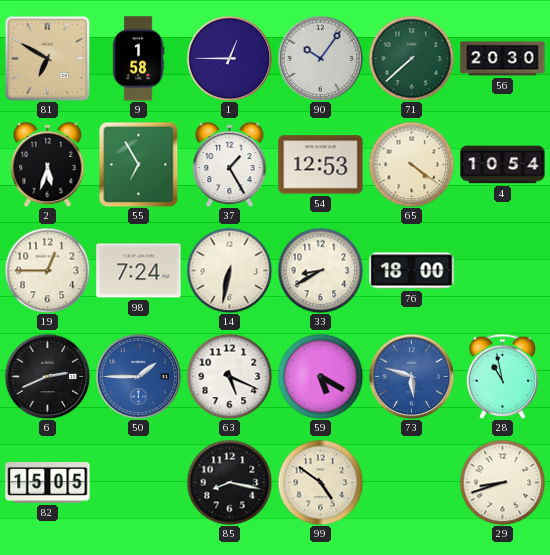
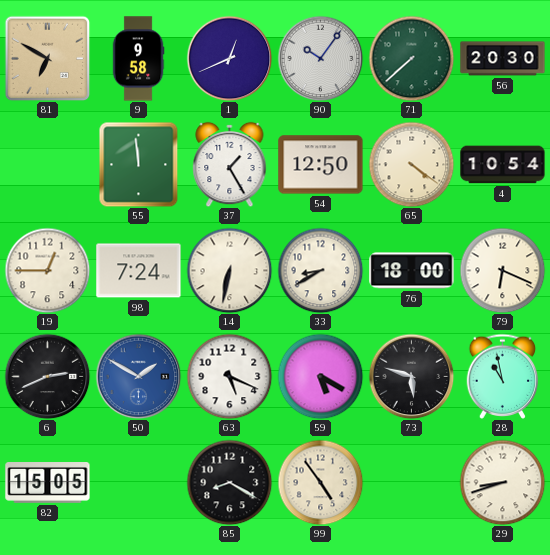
9: 1:58 -> 9:58 (138, 59)
1: 12:45 -> 12:41 (229, 58)
2: 5:33 -> none (48, 164)
55: 6:55 -> 11:59 (139, 164)
54: 12:53 -> 12:50 (321, 165)
79: none -> 6:19 (502, 270)
50: 1:45 -> 1:50 (138, 376)
73 dial: blue -> black (411, 376)
85: 8:17 -> 8:20 (229, 482)
99: 4:51 -> 4:54 (320, 482)
